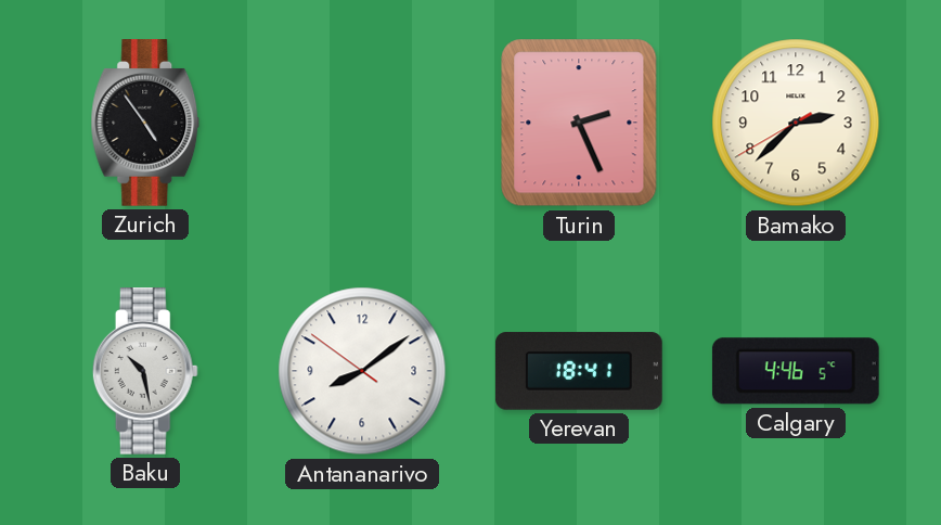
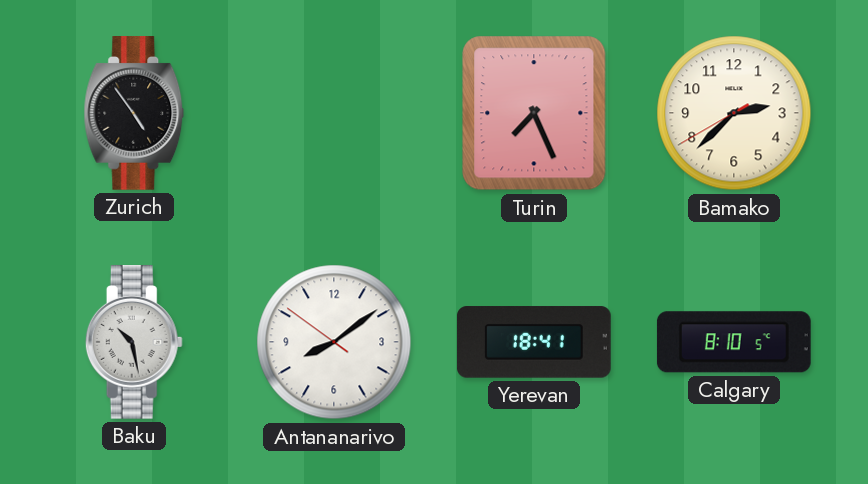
Turin: 2:26 -> 7:26 (534, 113)
Calgary: 4:46 -> 8:10 (734, 342)
